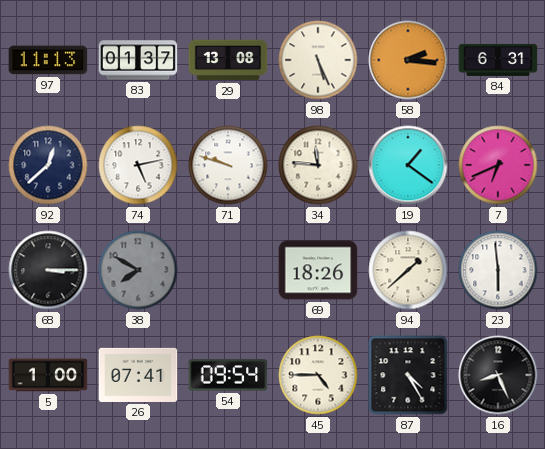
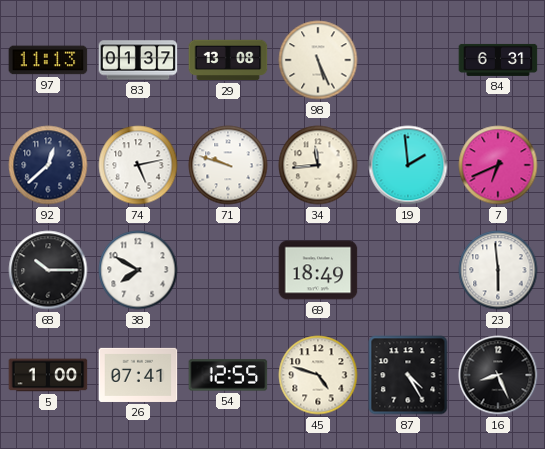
58: 2:16 -> none (408, 60)
34: 11:46 -> 11:44 (318, 165)
19: 1:21 -> 1:59 (408, 165)
68: 3:15 -> 10:15 (48, 270)
38 dial: grey -> white (138, 270)
69: 18:26 -> 18:49 (318, 270)
94: 1:38 -> none (408, 270)
54: 09:54 -> 12:55 (228, 375)
45: 4:45 -> 4:48 (318, 375)
